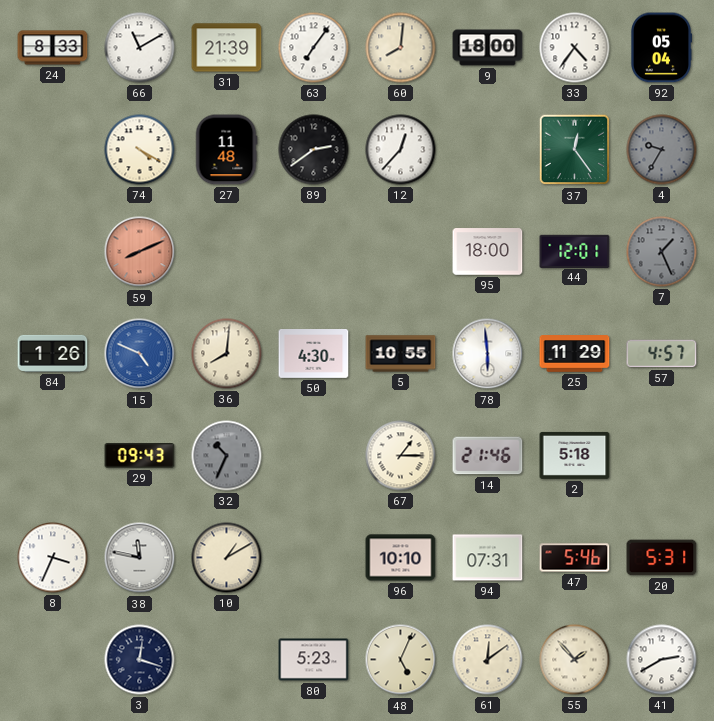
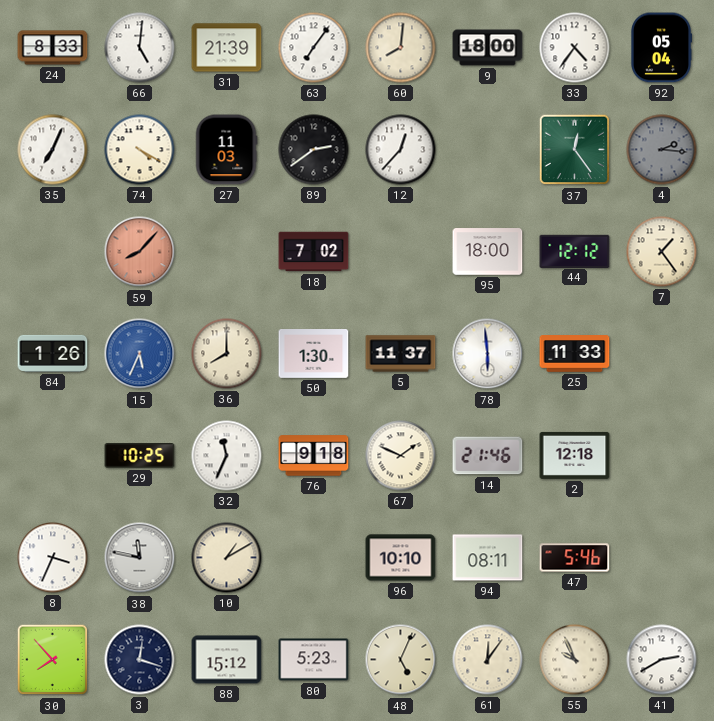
66: 11:10 -> 5:01 (140, 48)
35: none -> 7:04 (53, 150)
27: 11:48 -> 11:03 (226, 150)
4: 9:35 -> 2:16 (662, 150)
59: 8:11 -> 8:07 (140, 252)
18: none -> 7:02 (314, 252)
44: 12:01 -> 12:12 (575, 251)
7: 1:26 -> 1:24 (662, 252)
7 dial: grey -> cream (662, 252)
15: 4:49 -> 5:34 (140, 354)
36: 8:01 -> 8:00 (227, 354)
50: 4:30 -> 1:30 (314, 354)
5: 10:55 -> 11:37 (401, 354)
25: 11:29 -> 11:33 (575, 354)
57: 4:57 -> none (662, 354)
29: 09:43 -> 10:25 (140, 456)
32: 10:34 -> 11:34 (227, 456)
32 dial: grey -> white (227, 456)
76: none -> 9:18 (314, 456)
67: 1:15 -> 1:49 (401, 456)
2: 5:18 -> 12:18 (575, 455)
94: 07:31 -> 08:11 (488, 558)
20: 5:31 -> none (662, 558)
30: none -> 7:53 (53, 660)
88: none -> 15:12 (227, 660)
61: 12:09 -> 12:06 (488, 660)
55: 1:53 -> 9:56 (575, 660)
